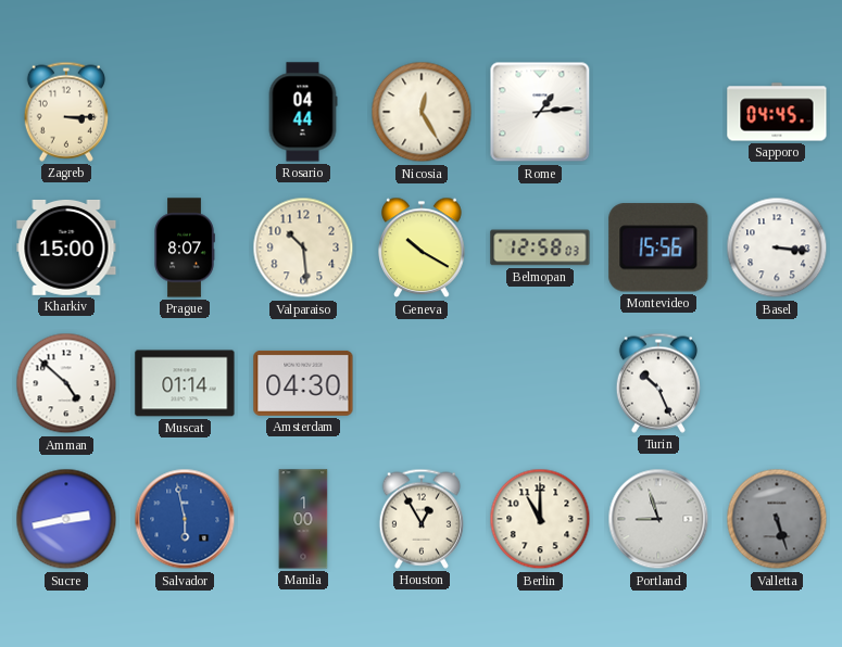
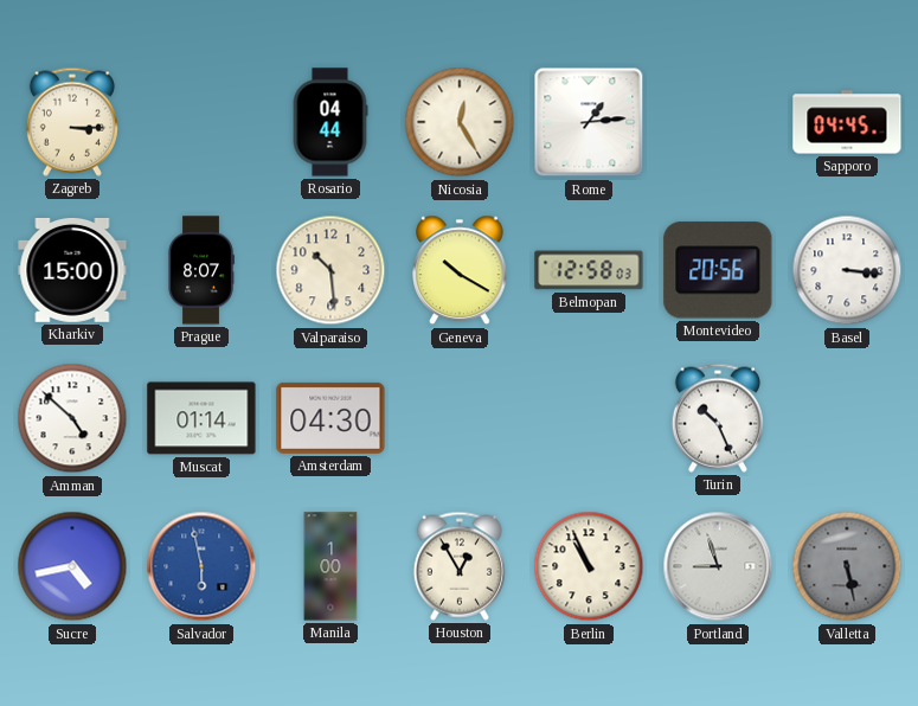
Montevideo: 15:56 -> 20:56 (718, 270)
Sucre: 2:43 -> 4:43 (72, 566)
Berlin: 11:00 -> 10:56 (589, 566)
Valletta: 5:27 -> 5:28 (847, 566)
